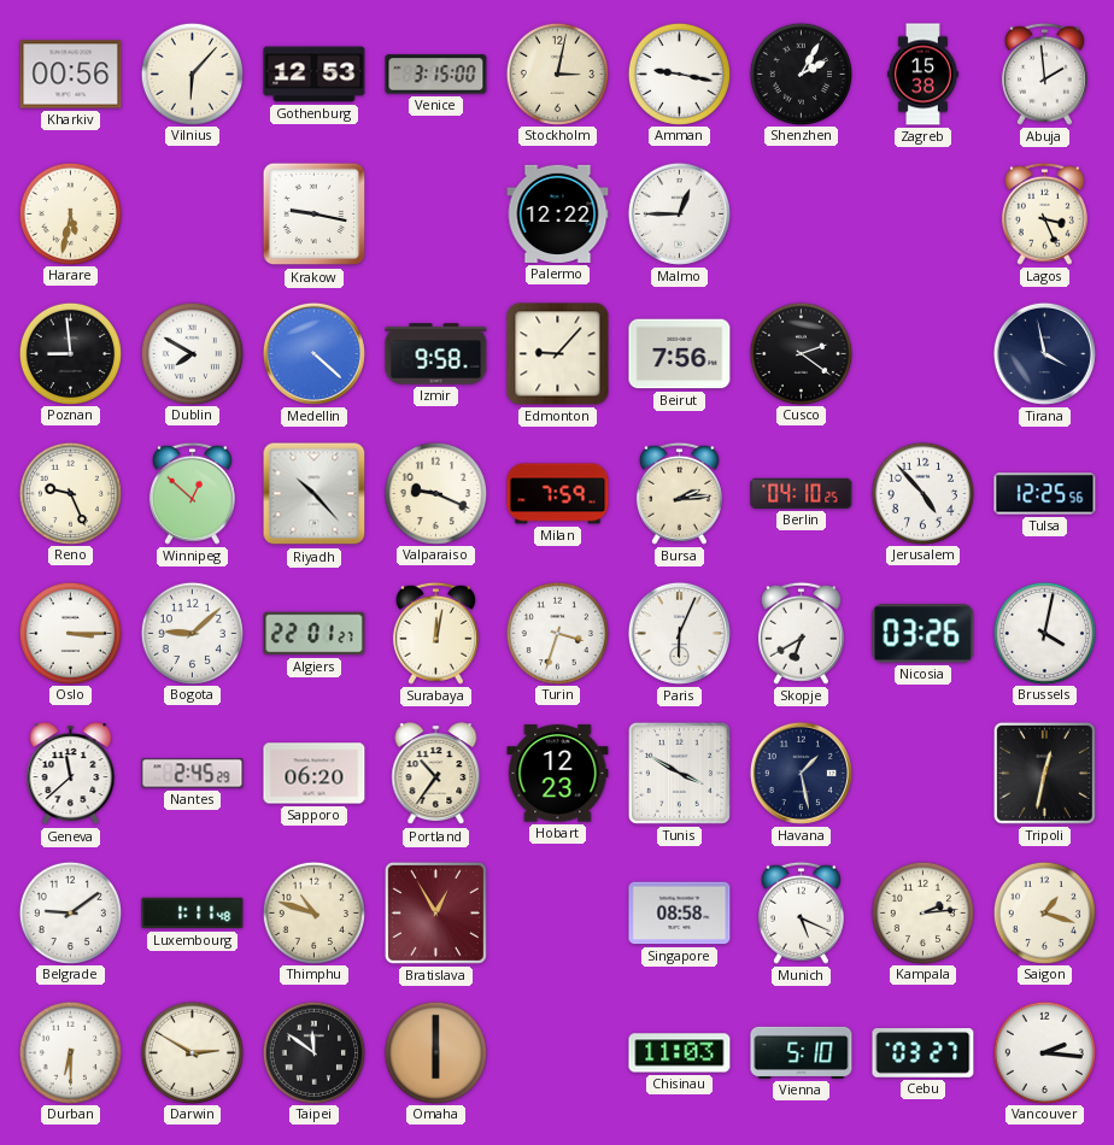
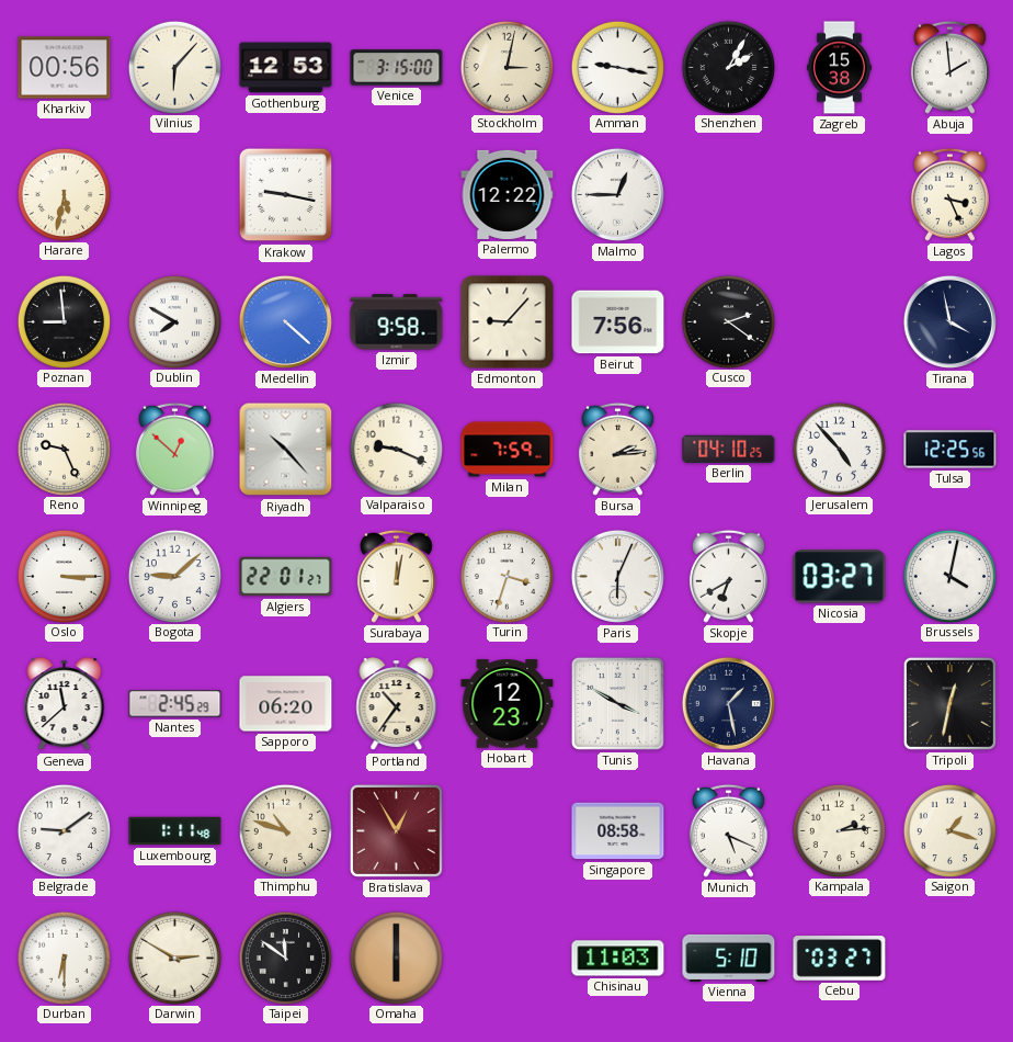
Nicosia: 03:26 -> 03:27 (840, 577)
Vancouver: 2:16 -> none (1044, 1052)
